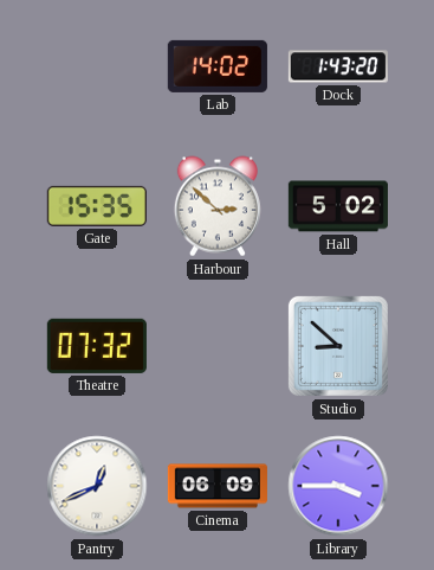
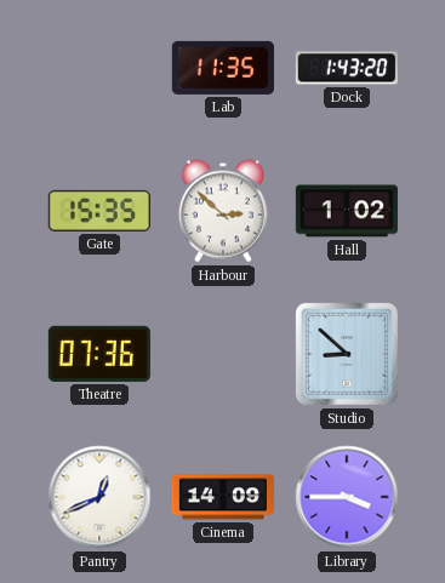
Lab: 14:02 -> 11:35 (223, 68)
Hall: 5:02 -> 1:02 (347, 211)
Theatre: 07:32 -> 07:36 (99, 354)
Cinema: 06:09 -> 14:09 (223, 497)
